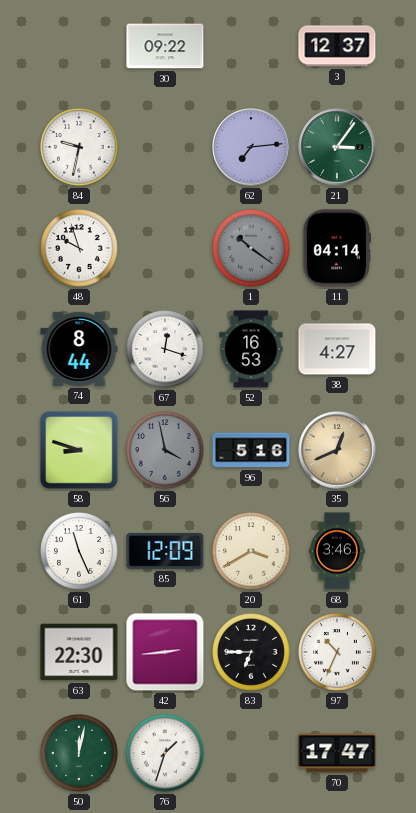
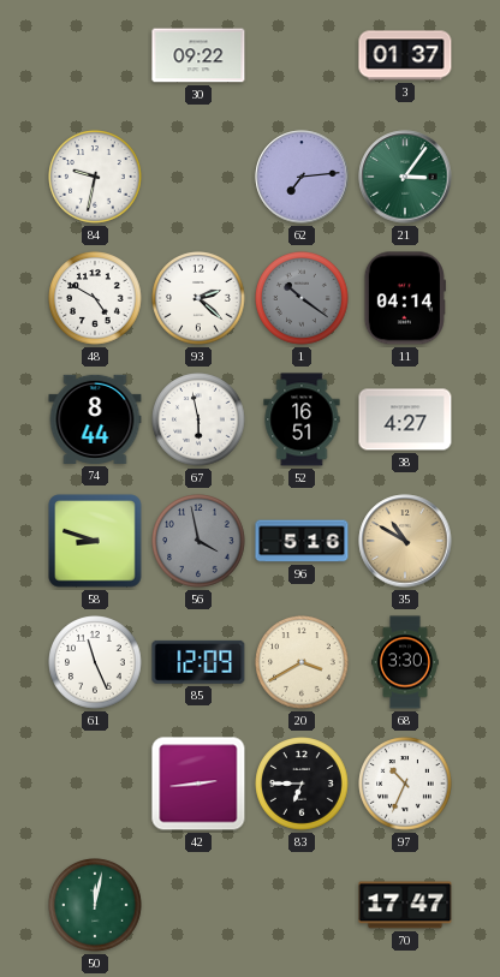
3: 12:37 -> 01:37 (405, 55)
48: 9:57 -> 4:50 (95, 298)
93: none -> 2:22 (198, 298)
67: 12:18 -> 5:58 (198, 419)
52: 16:53 -> 16:51 (302, 419)
35: 12:41 -> 10:50 (405, 541)
68: 3:46 -> 3:30 (405, 662)
63: 22:30 -> none (79, 652)
76: 1:33 -> none (165, 753)
